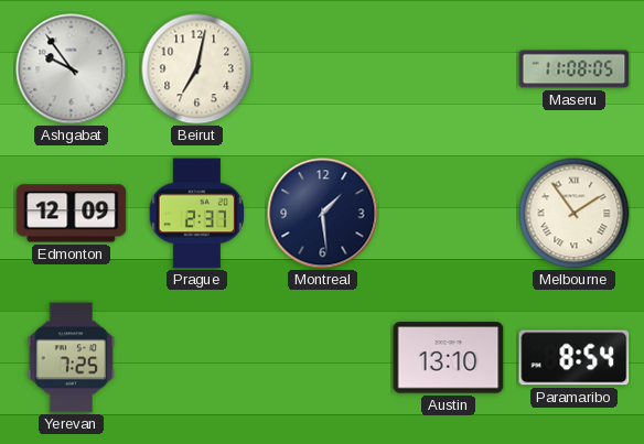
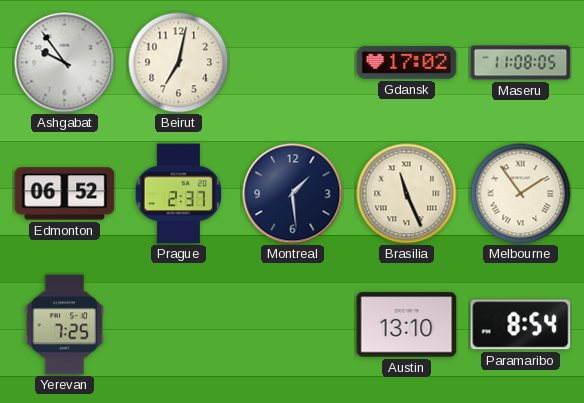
Gdansk: none -> 17:02 (407, 63)
Edmonton: 12:09 -> 06:52 (65, 194)
Brasilia: none -> 11:26 (407, 194)
